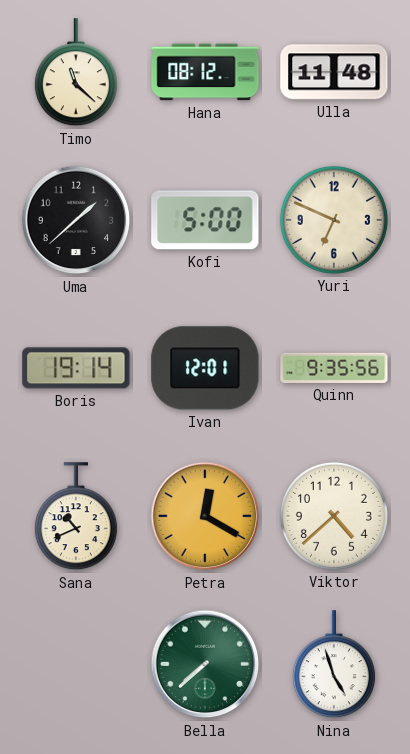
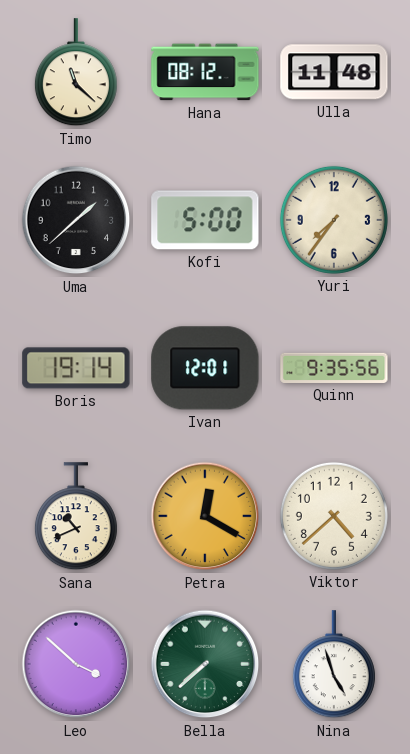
Yuri: 6:49 -> 7:36 (334, 220)
Leo: none -> 3:52 (76, 664)
